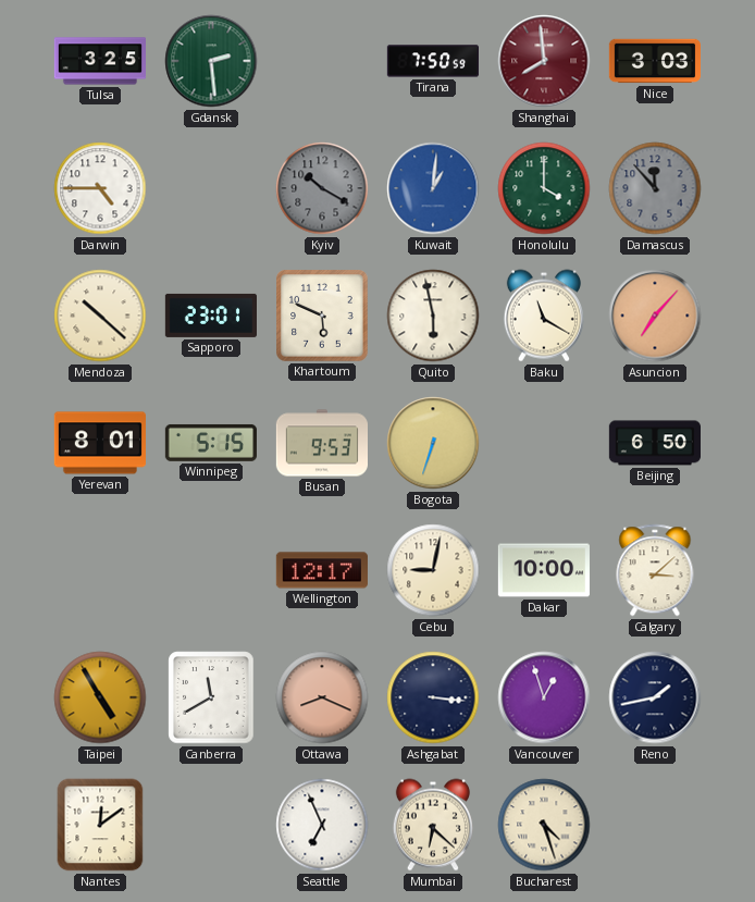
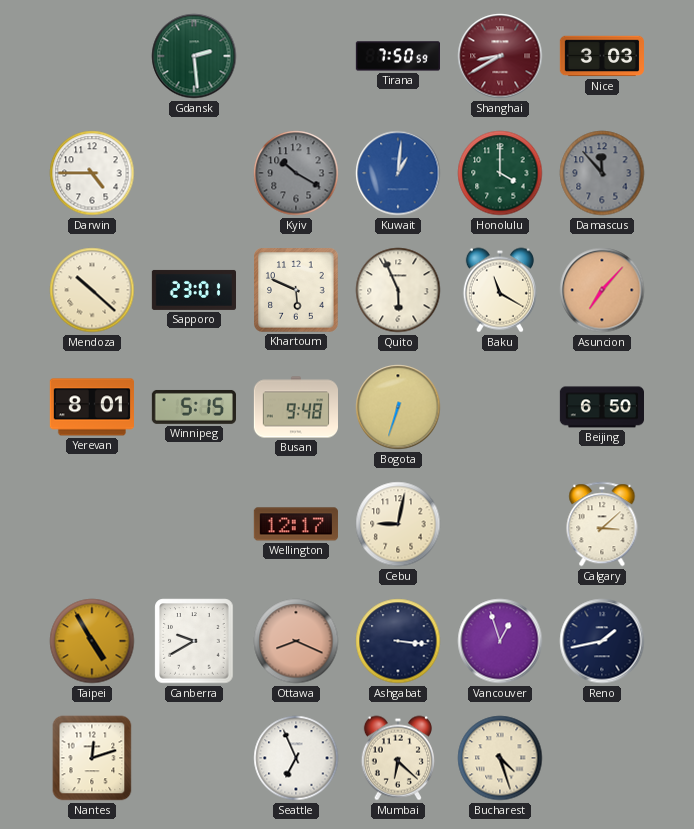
Tulsa: 3:25 -> none (99, 61)
Shanghai: 7:59 -> 8:40 (500, 56)
Quito: 5:58 -> 5:56 (398, 290)
Busan: 9:53 -> 9:48 (295, 407)
Dakar: 10:00 -> none (544, 570)
Canberra: 11:40 -> 9:40 (194, 641)
Nantes: 12:09 -> 12:12 (92, 758)
